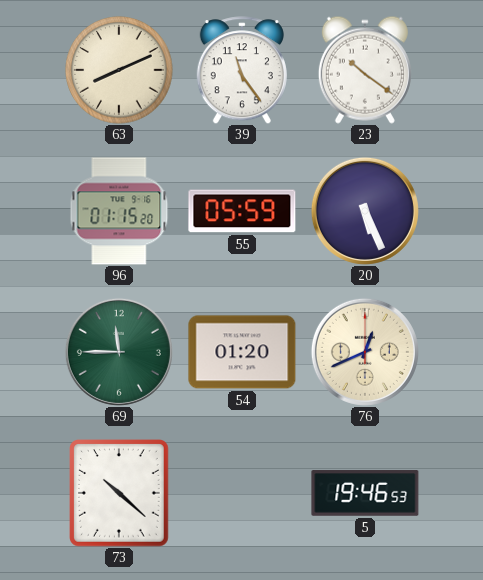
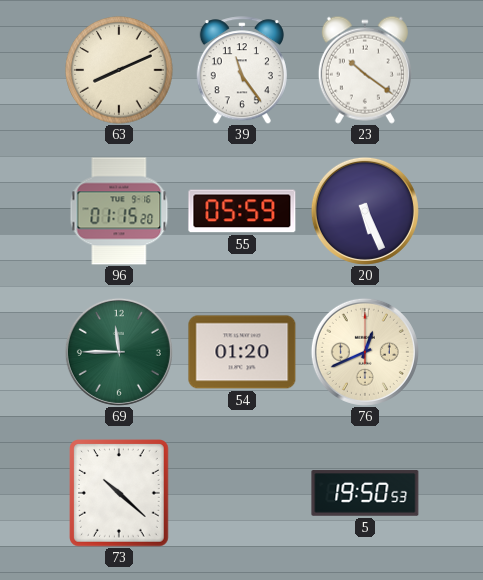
5: 19:46 -> 19:50 (365, 493)
